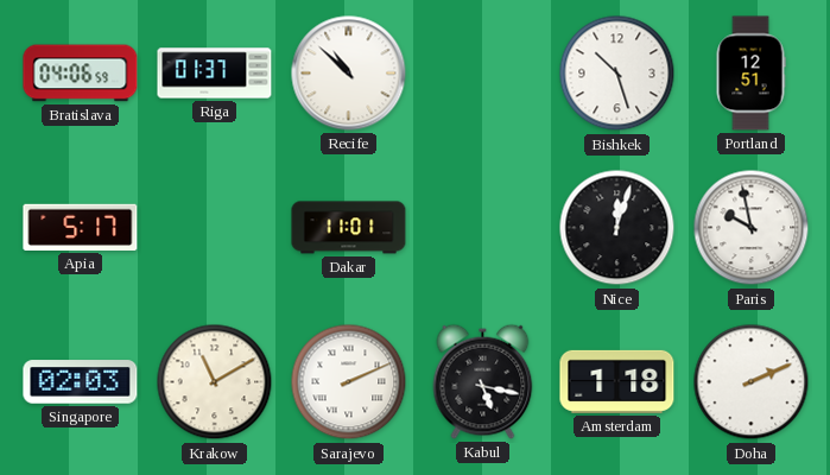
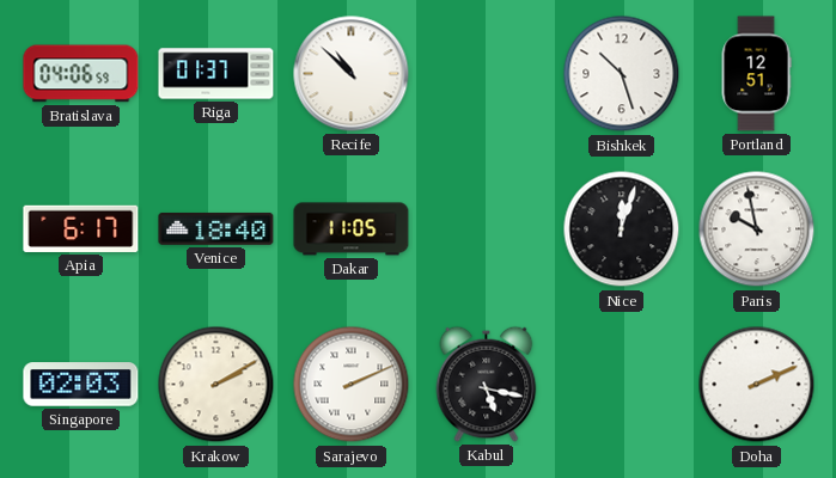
Apia: 5:17 -> 6:17 (81, 228)
Venice: none -> 18:40 (216, 228)
Dakar: 11:01 -> 11:05 (352, 229)
Krakow: 11:10 -> 2:10 (216, 385)
Amsterdam: 1:18 -> none (617, 381)
